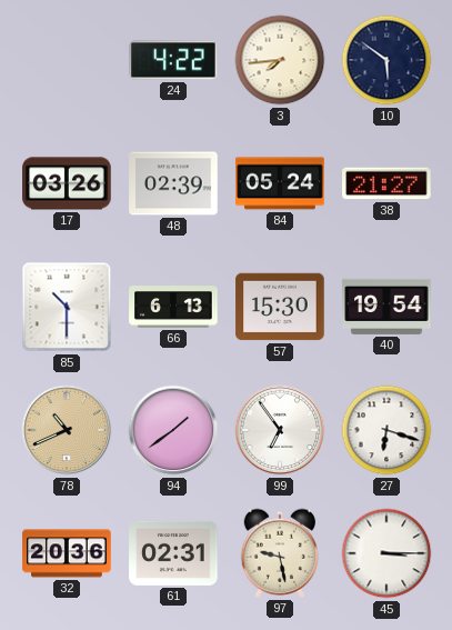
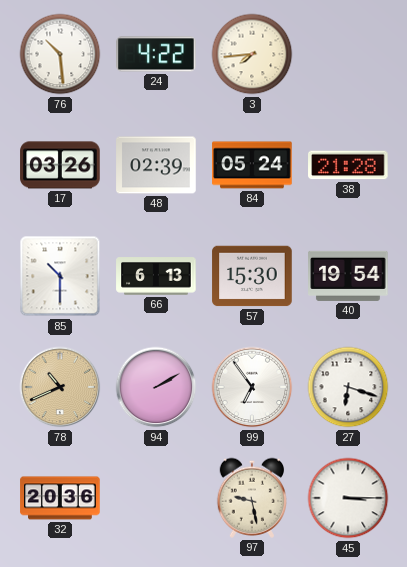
76: none -> 10:29 (60, 54)
10: 5:51 -> none (386, 60)
38: 21:27 -> 21:28 (348, 165)
94: 1:39 -> 2:10 (156, 387)
61: 02:31 -> none (173, 553)
